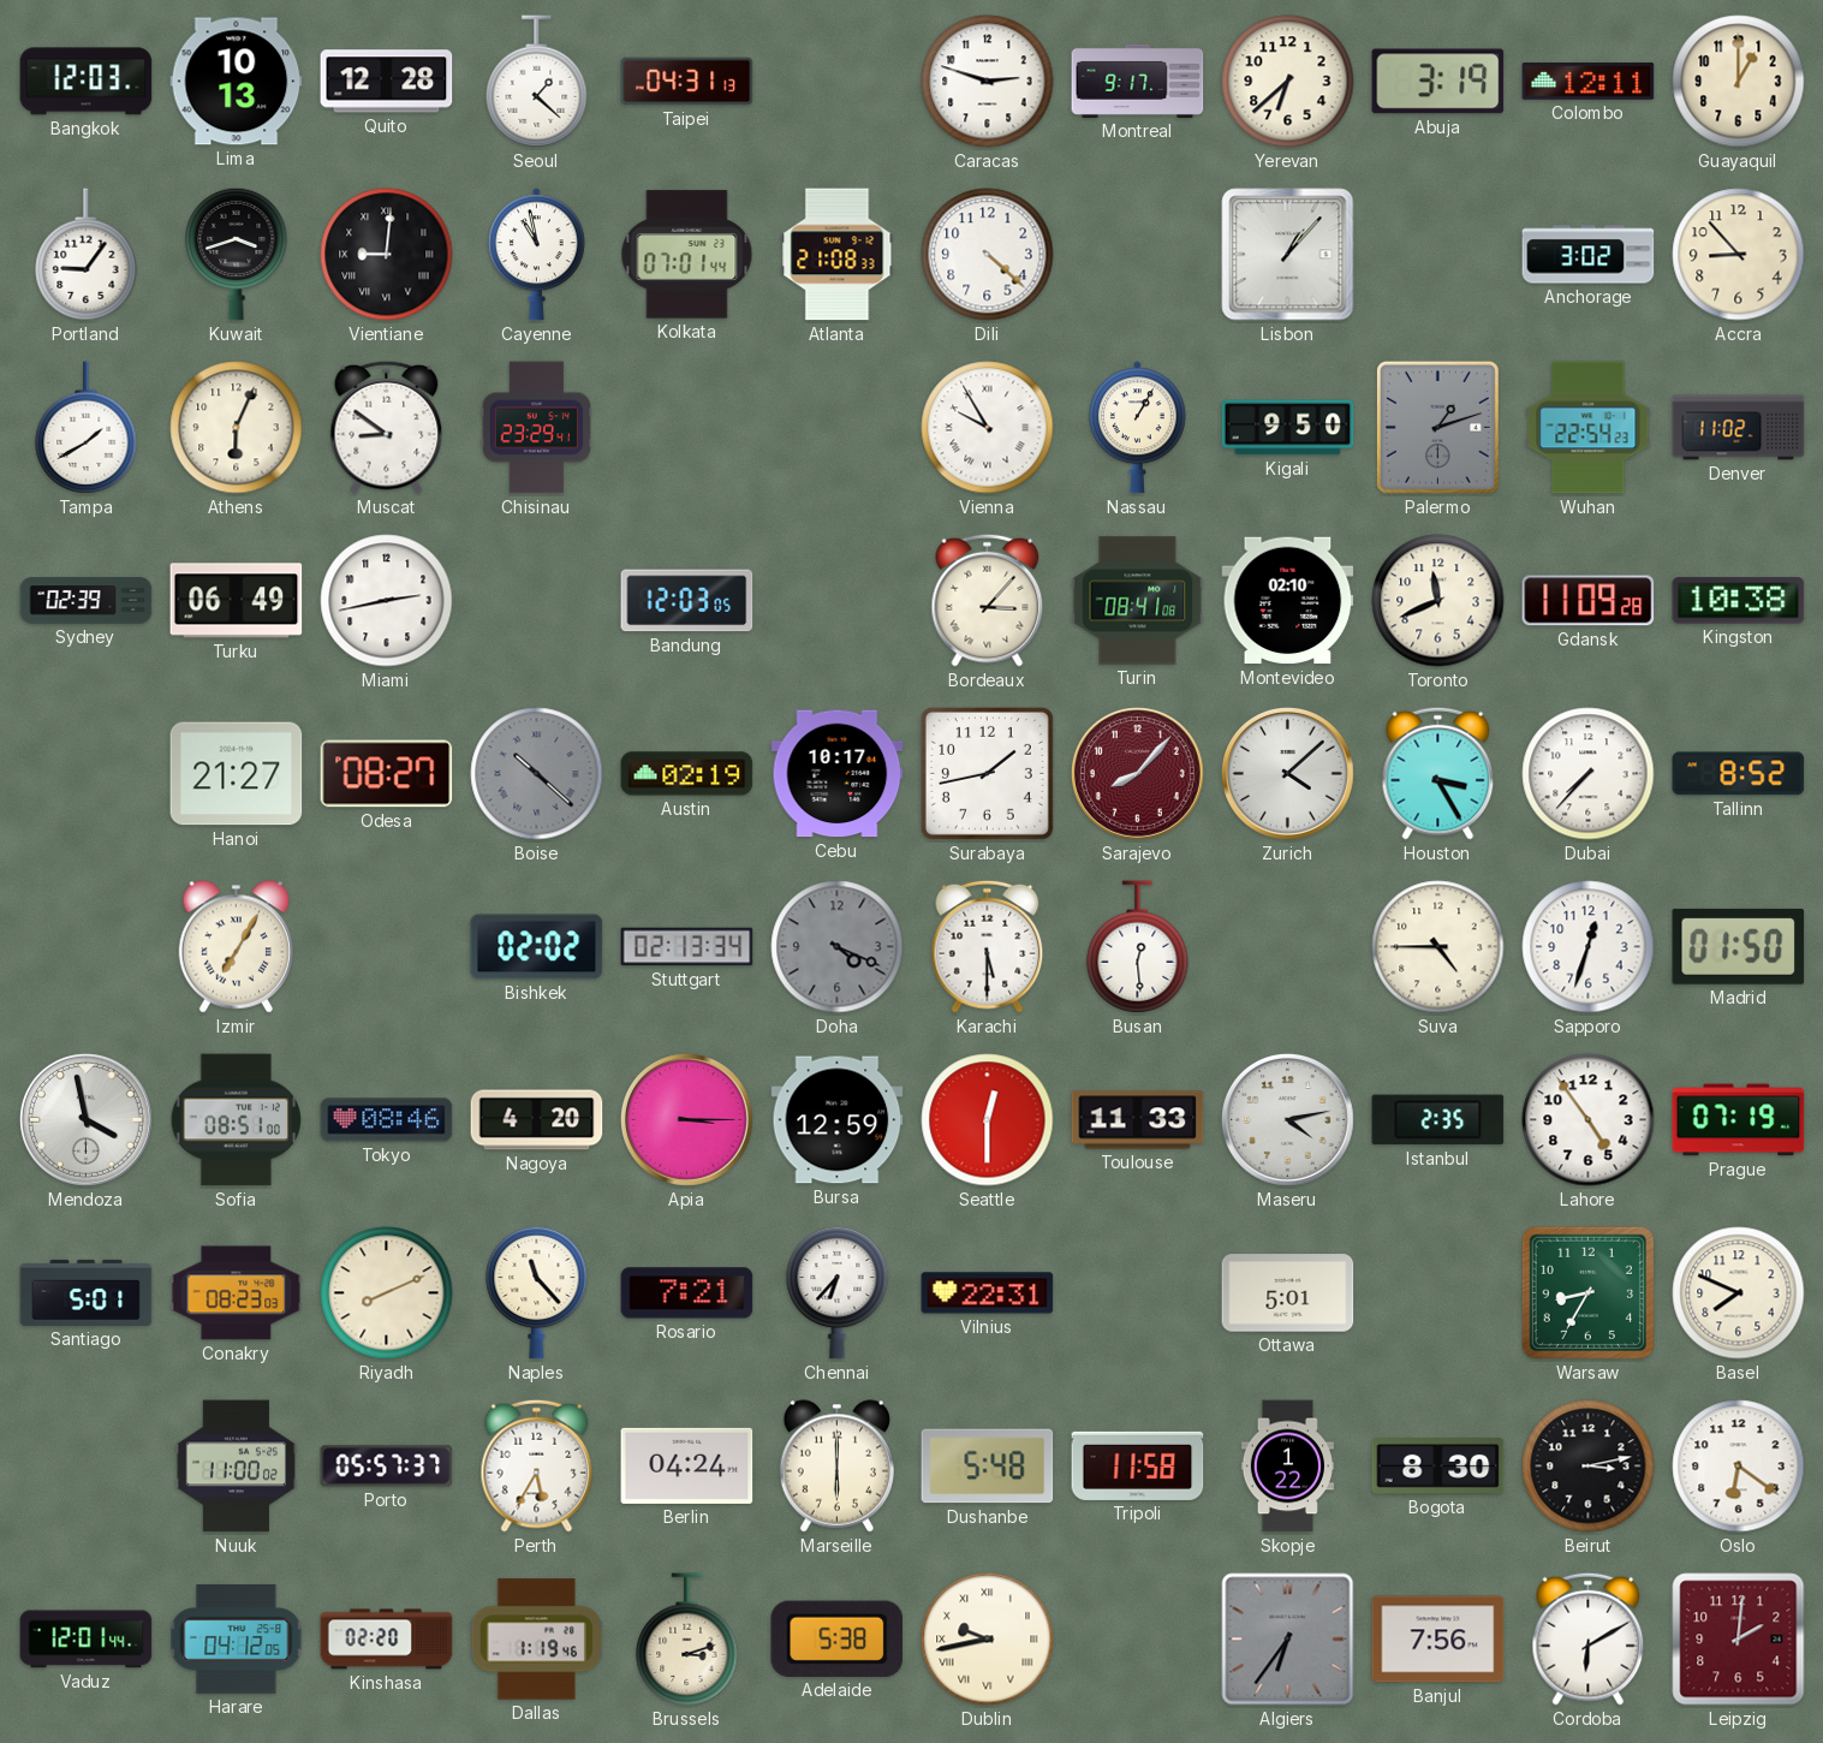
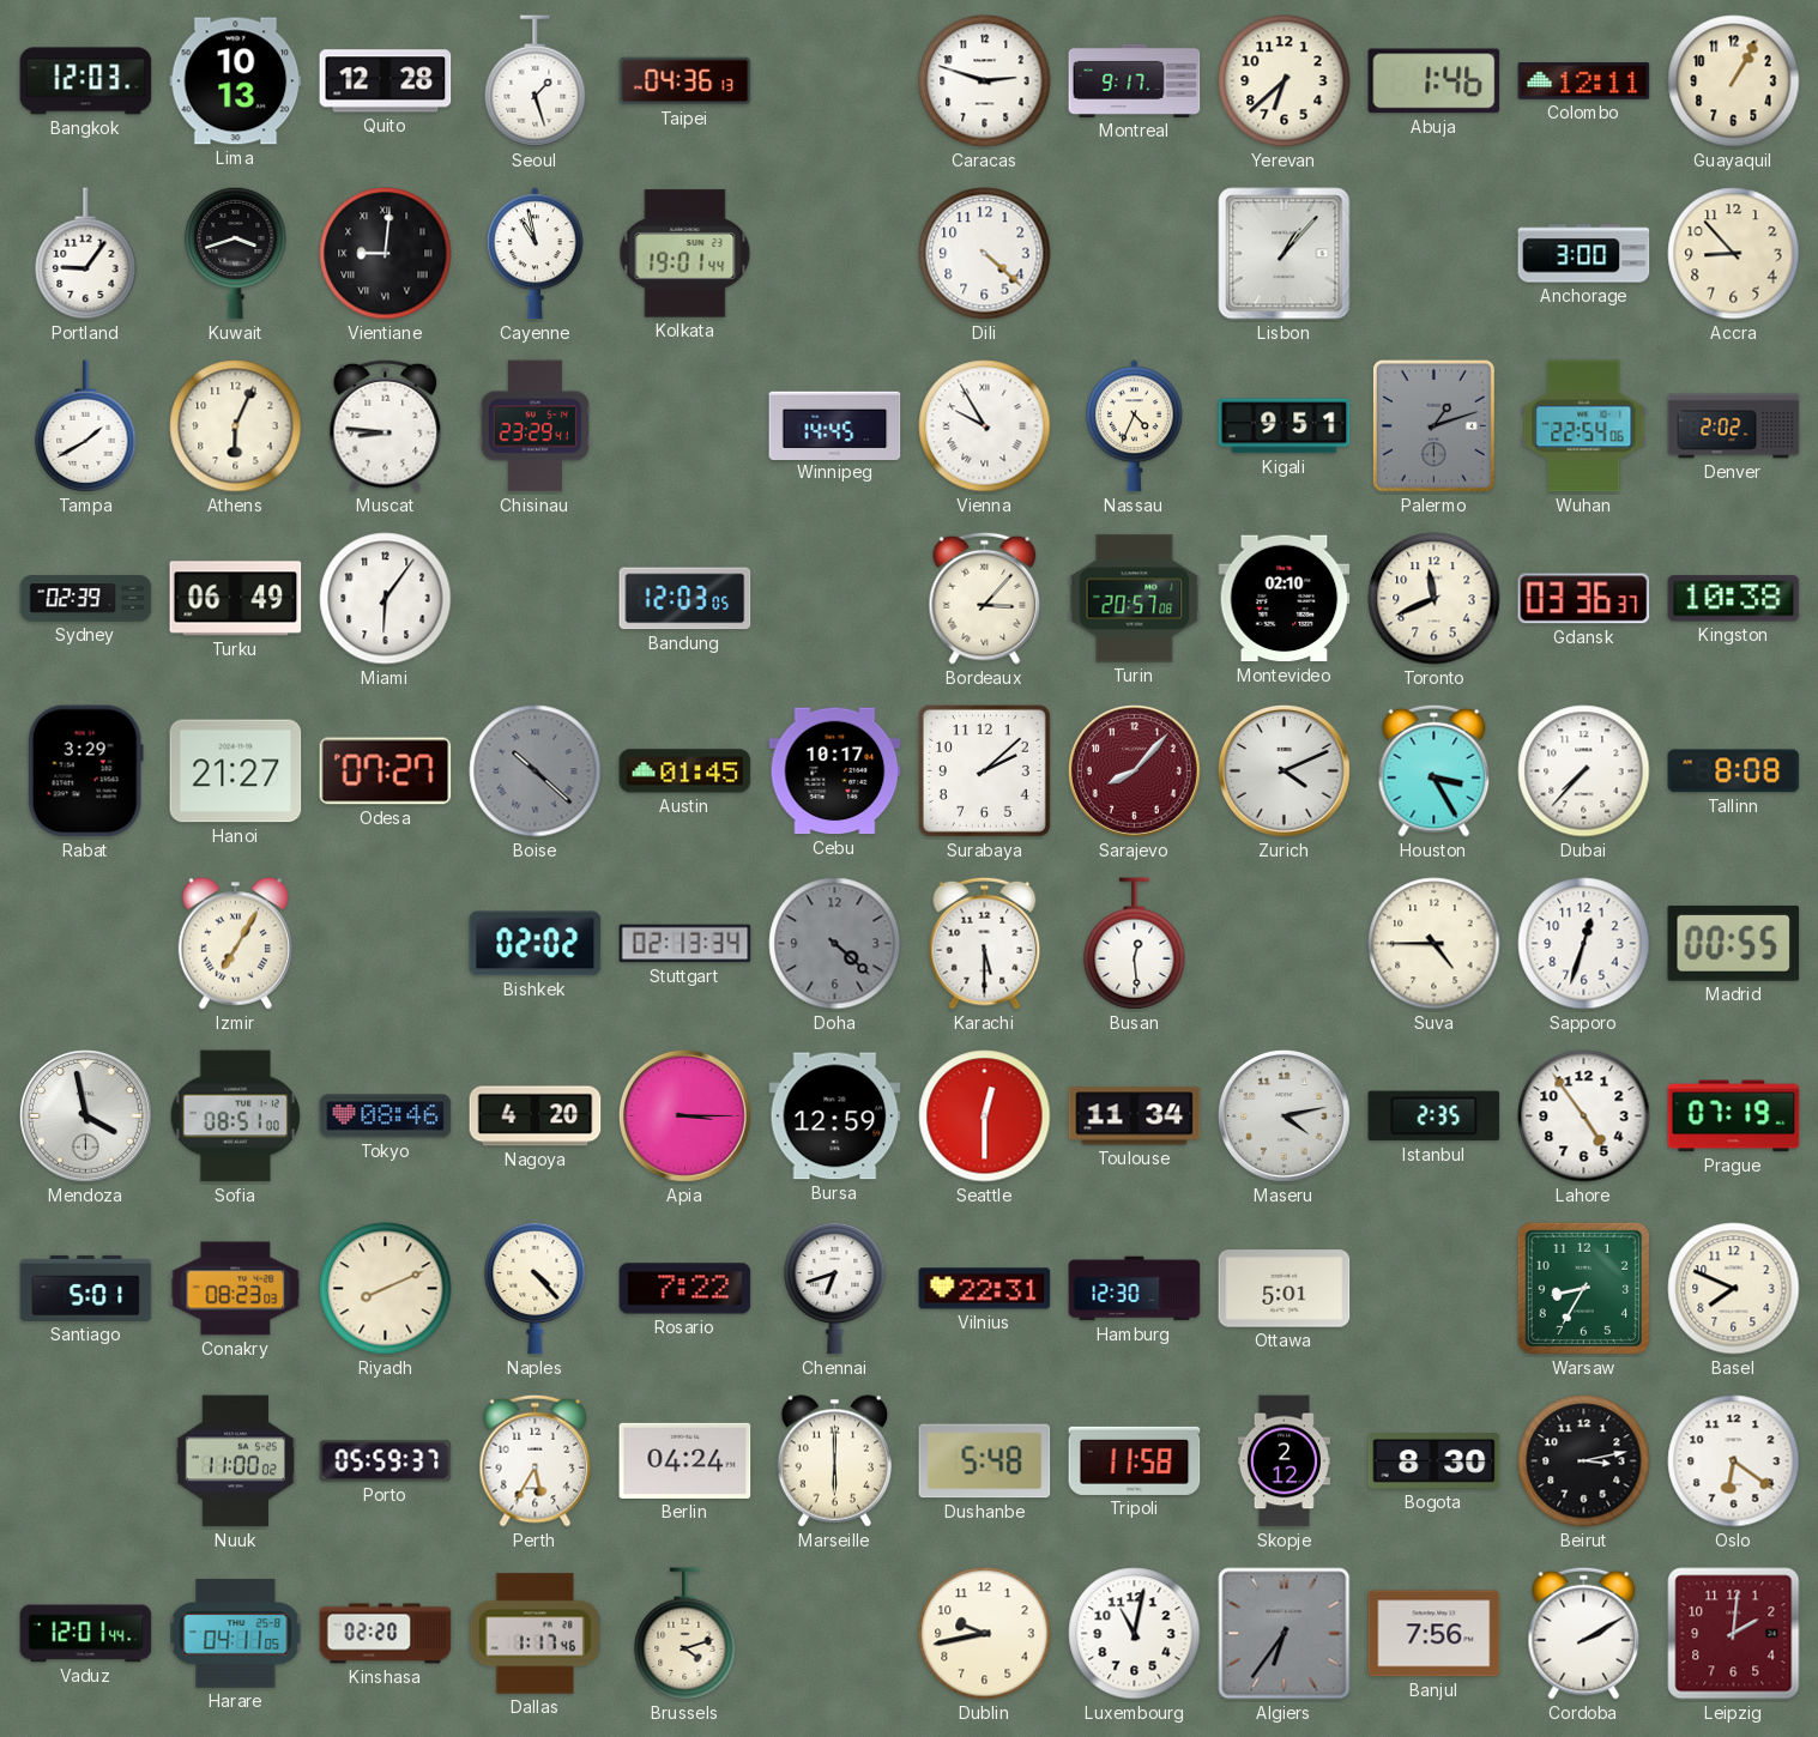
Seoul: 1:22 -> 1:27 (536, 81)
Taipei: 04:31 -> 04:36 (685, 81)
Abuja: 3:19 -> 1:46 (1435, 81)
Guayaquil: 1:00 -> 1:05 (1734, 81)
Kolkata: 07:01 -> 19:01 (685, 254)
Atlanta: 21:08 -> none (838, 255)
Anchorage: 3:02 -> 3:00 (1584, 254)
Muscat: 8:51 -> 8:46 (386, 425)
Winnipeg: none -> 14:45 (835, 425)
Nassau: 1:05 -> 4:34 (1134, 426)
Kigali: 9:50 -> 9:51 (1285, 426)
Wuhan: 22:54:23 -> 22:54:06 (1584, 426)
Denver: 11:02 -> 2:02 (1734, 426)
Miami: 2:43 -> 6:06 (386, 599)
Turin: 08:41 -> 20:57 (1135, 599)
Gdansk: 11:09 -> 03:36 (1584, 599)
Rabat: none -> 3:29 (85, 771)
Odesa: 08:27 -> 07:27 (386, 771)
Austin: 02:19 -> 01:45 (685, 771)
Surabaya: 1:43 -> 2:08 (984, 770)
Zurich: 4:08 -> 4:11 (1284, 770)
Tallinn: 8:52 -> 8:08 (1734, 771)
Doha: 4:19 -> 4:22 (835, 944)
Madrid: 01:50 -> 00:55 (1734, 943)
Toulouse: 11:33 -> 11:34 (1135, 1116)
Naples: 11:23 -> 4:23 (536, 1288)
Rosario: 7:21 -> 7:22 (685, 1289)
Chennai: 6:37 -> 6:42 (835, 1288)
Hamburg: none -> 12:30 (1135, 1289)
Porto: 05:57 -> 05:59 (386, 1461)
Skopje: 1:22 -> 2:12 (1284, 1461)
Harare: 04:12 -> 04:11 (236, 1634)
Dallas: 1:19 -> 1:17 (534, 1634)
Brussels: 3:12 -> 4:12 (685, 1634)
Adelaide: 5:38 -> none (838, 1638)
Dublin numerals: Roman -> Arabic (985, 1634)
Luxembourg: none -> 11:02 (1135, 1634)
Cordoba: 6:10 -> 2:10 (1584, 1633)
